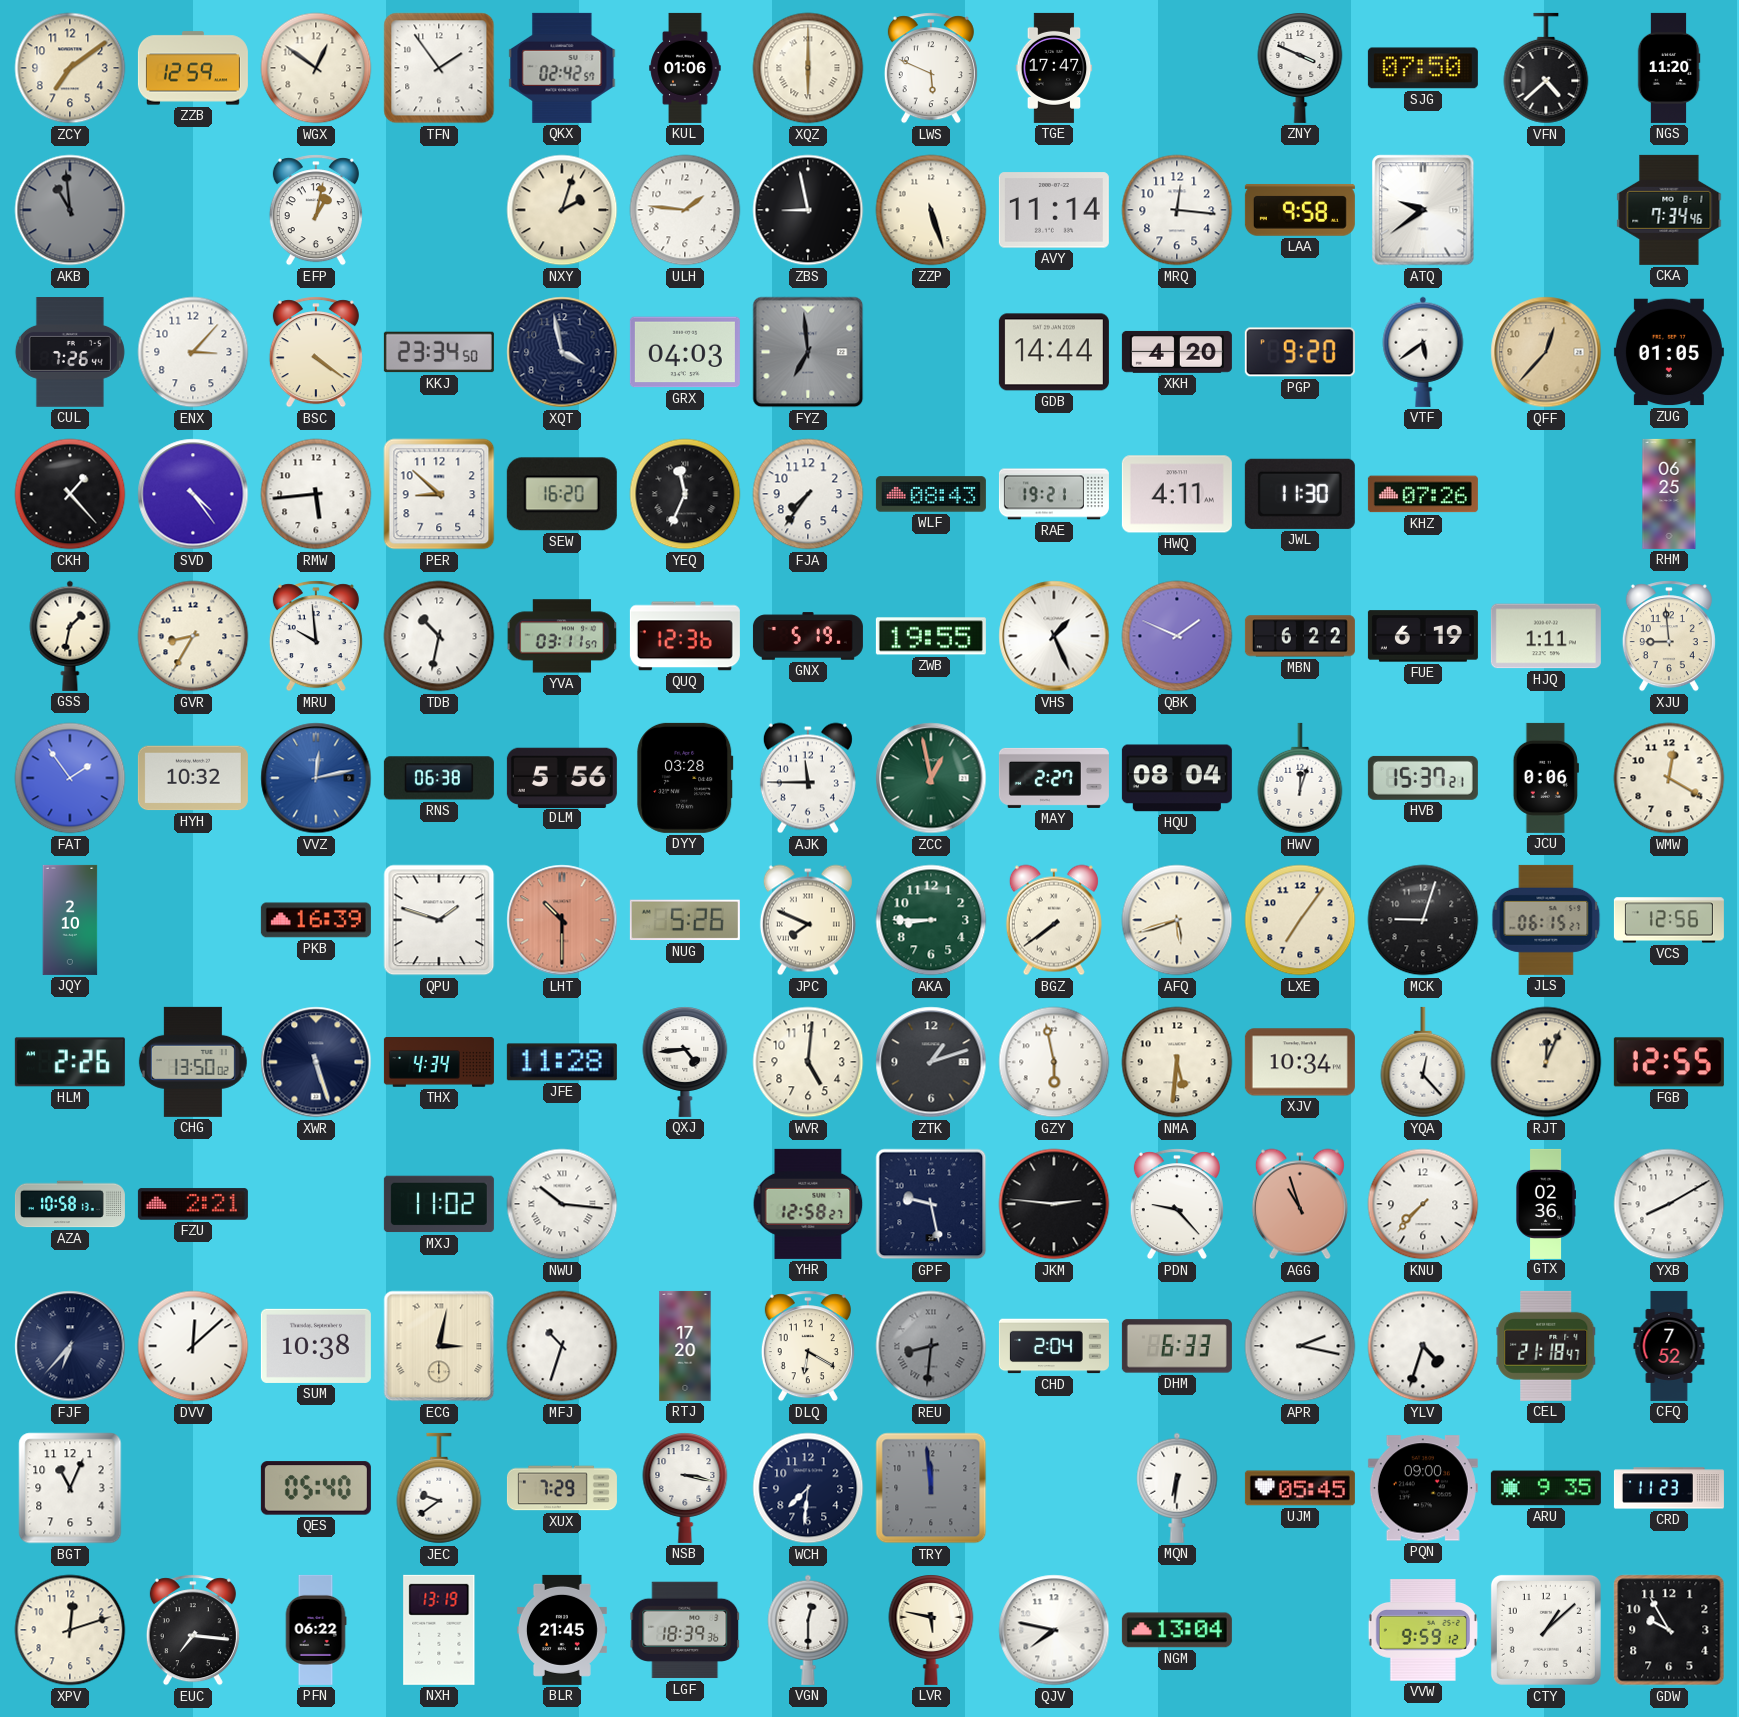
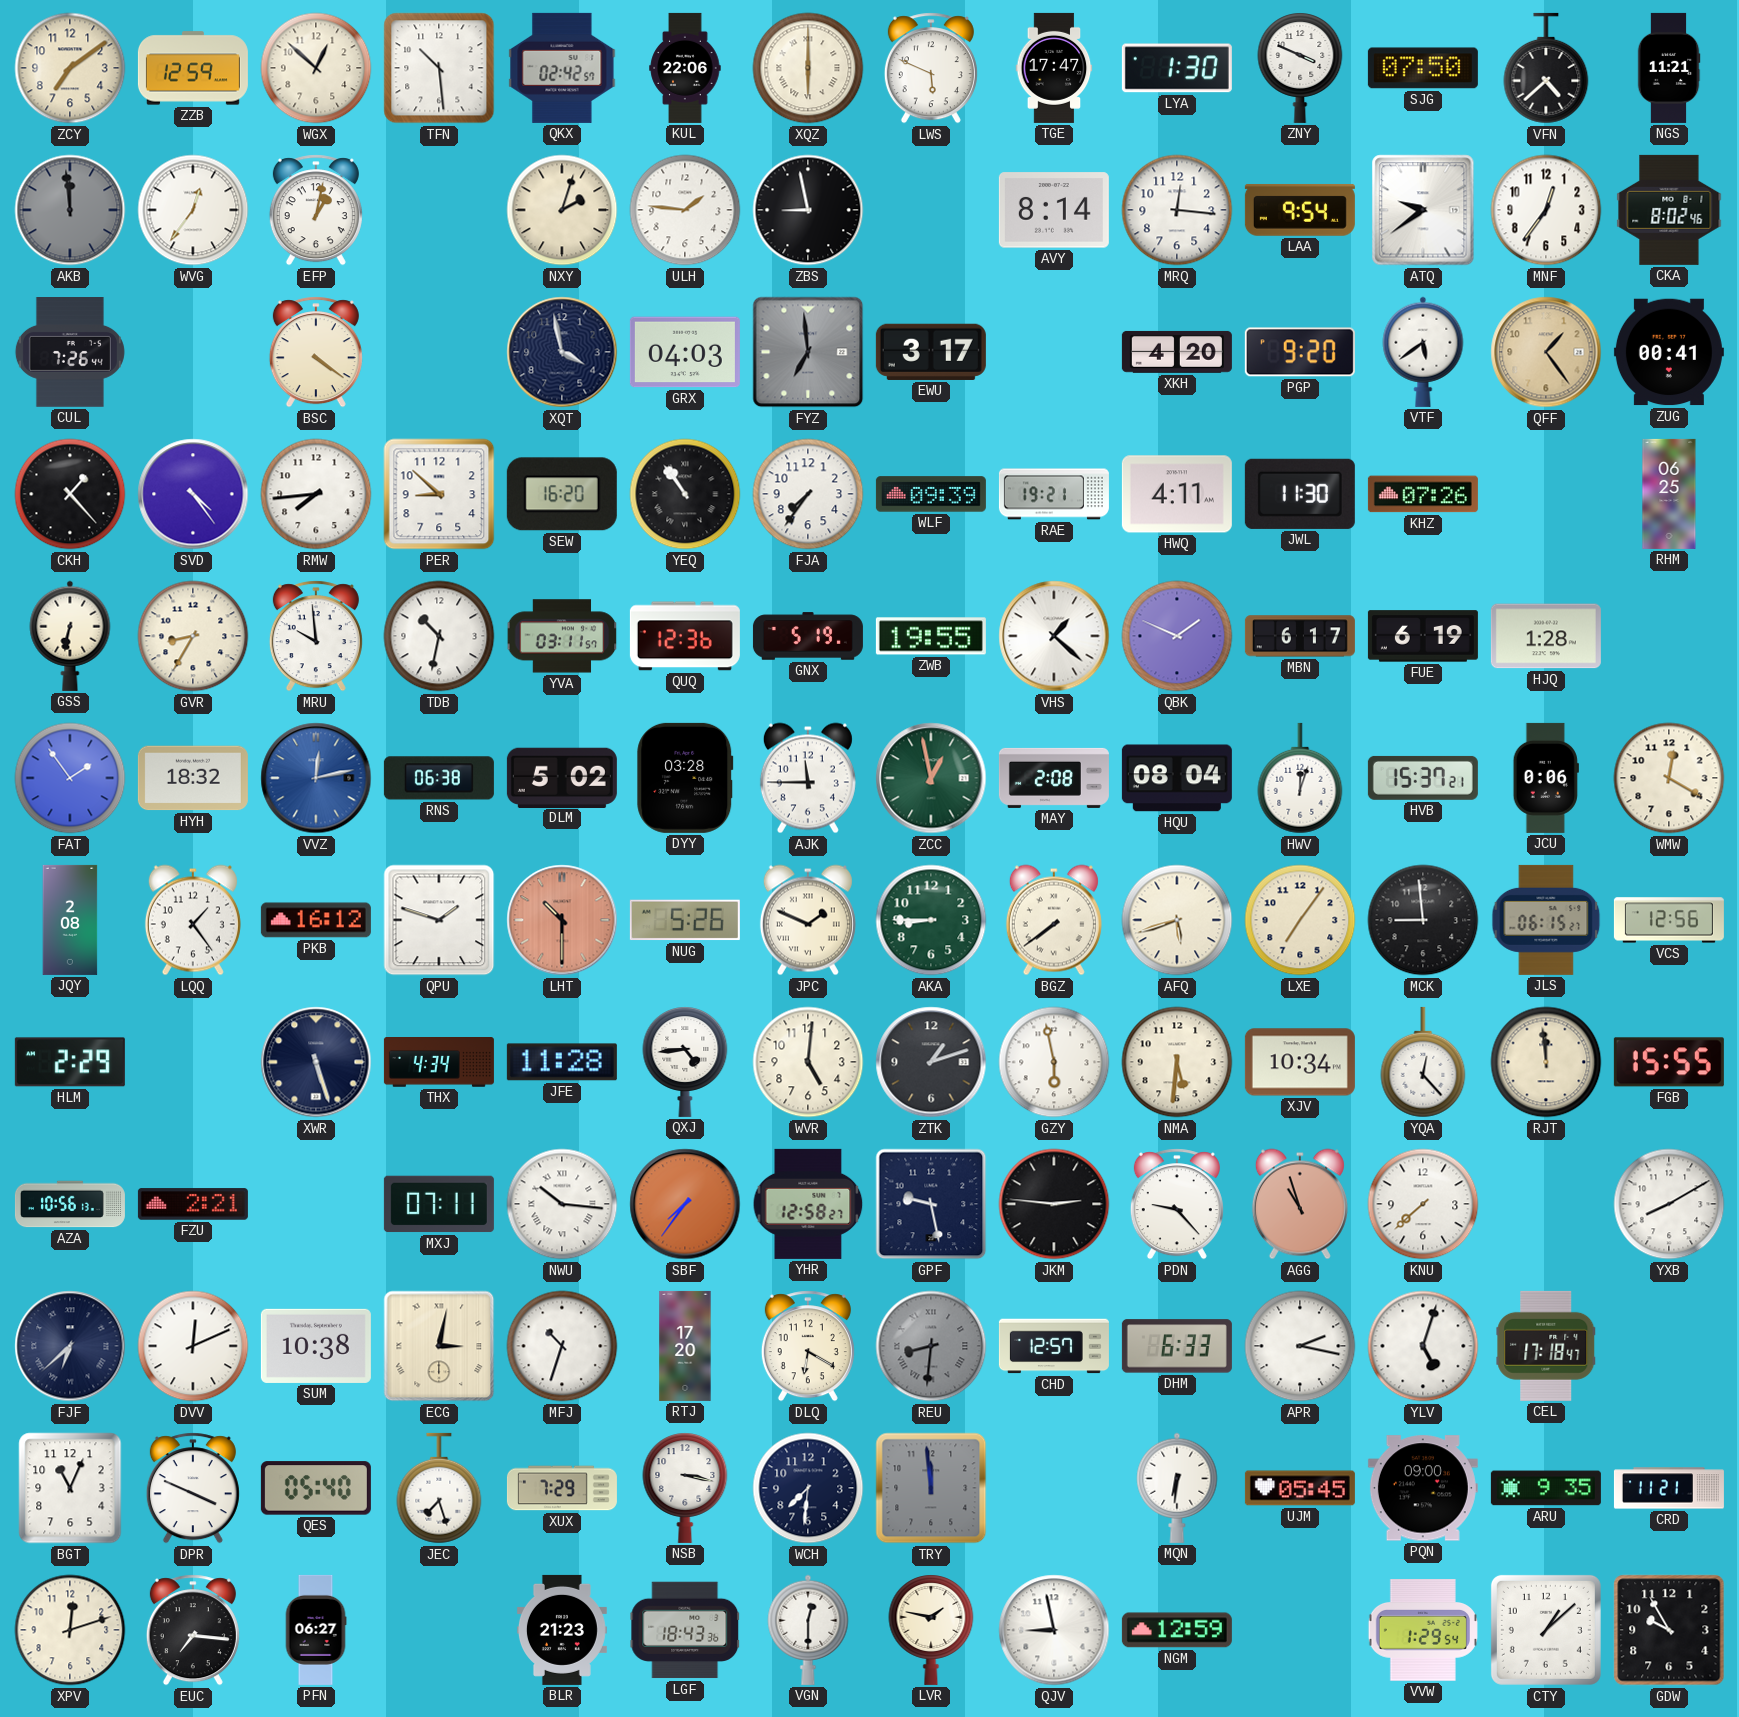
WGX: 12:51 -> 12:52 (316, 68)
TFN: 1:54 -> 10:29 (439, 68)
KUL: 01:06 -> 22:06 (685, 68)
LYA: none -> 1:30 (1177, 68)
NGS: 11:20 -> 11:21 (1669, 68)
AKB: 10:59 -> 11:59 (70, 210)
WVG: none -> 12:36 (193, 210)
ZZP: 5:27 -> none (931, 210)
AVY: 11:14 -> 8:14 (1054, 210)
LAA: 9:58 -> 9:54 (1300, 210)
MNF: none -> 12:36 (1546, 210)
CKA: 7:34 -> 8:02 (1669, 210)
ENX: 3:07 -> none (193, 352)
KKJ: 23:34 -> none (439, 352)
EWU: none -> 3:17 (931, 352)
GDB: 14:44 -> none (1054, 352)
QFF: 12:37 -> 1:24 (1546, 352)
ZUG: 01:05 -> 00:41 (1669, 352)
RMW: 5:44 -> 7:44 (316, 494)
YEQ: 11:34 -> 10:54 (685, 494)
WLF: 08:43 -> 09:39 (931, 494)
GSS: 1:32 -> 6:32 (70, 636)
VHS: 1:26 -> 1:22 (1054, 636)
MBN: 6:22 -> 6:17 (1300, 636)
HJQ: 1:11 -> 1:28 (1546, 636)
XJU: 8:59 -> none (1669, 636)
HYH: 10:32 -> 18:32 (193, 778)
DLM: 5:56 -> 5:02 (562, 777)
MAY: 2:27 -> 2:08 (1054, 778)
JQY: 2:10 -> 2:08 (70, 920)
LQQ: none -> 1:24 (193, 920)
PKB: 16:39 -> 16:12 (316, 920)
JPC: 7:49 -> 1:49 (808, 920)
MCK: 9:03 -> 8:59 (1423, 920)
HLM: 2:26 -> 2:29 (70, 1062)
CHG: 13:50 -> none (193, 1062)
RJT: 12:04 -> 11:59 (1546, 1062)
FGB: 12:55 -> 15:55 (1669, 1062)
AZA: 10:58 -> 10:56 (70, 1204)
MXJ: 11:02 -> 07:11 (439, 1204)
SBF: none -> 7:36 (685, 1204)
KNU: 7:37 -> 7:38 (1423, 1204)
GTX: 02:36 -> none (1546, 1204)
FJF: 6:37 -> 6:38 (70, 1346)
DVV: 12:08 -> 12:11 (193, 1346)
CHD: 2:04 -> 12:57 (1054, 1346)
YLV: 4:33 -> 5:03 (1423, 1346)
CEL: 21:18 -> 17:18 (1546, 1346)
CFQ: 7:52 -> none (1669, 1346)
DPR: none -> 3:49 (193, 1488)
JEC: 9:39 -> 7:27 (439, 1488)
CRD: 11:23 -> 11:21 (1669, 1488)
PFN: 06:22 -> 06:27 (316, 1630)
NXH: 13:19 -> none (439, 1630)
BLR: 21:45 -> 21:23 (562, 1630)
LGF: 18:39 -> 18:43 (685, 1630)
LVR: 5:47 -> 1:47 (931, 1630)
QJV: 7:47 -> 8:58 (1054, 1630)
NGM: 13:04 -> 12:59 (1177, 1630)
VVW: 9:59 -> 1:29 (1423, 1630)
